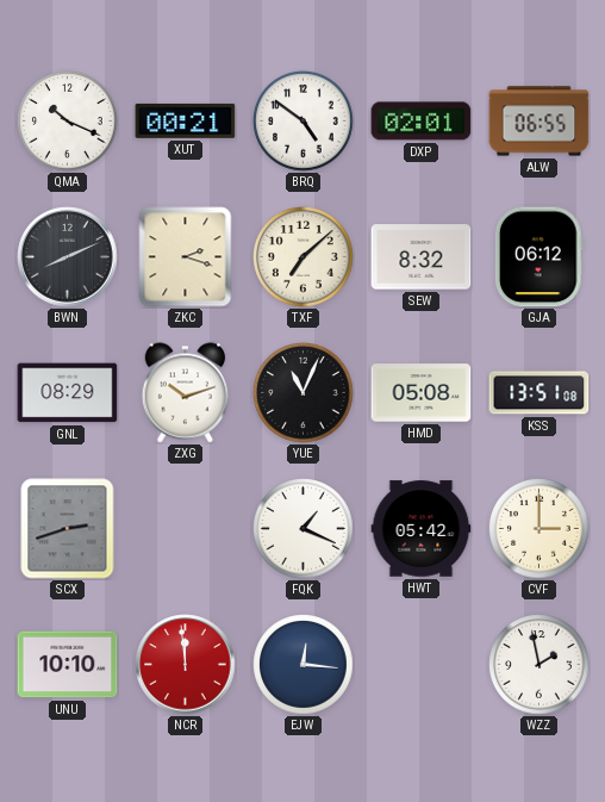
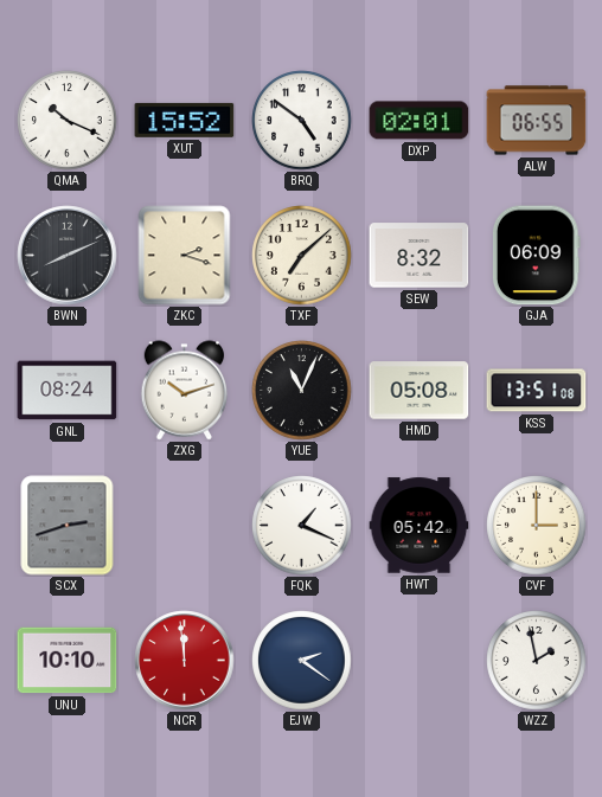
XUT: 00:21 -> 15:52 (185, 120)
GJA: 06:12 -> 06:09 (536, 256)
GNL: 08:29 -> 08:24 (68, 391)
EJW: 12:16 -> 2:21 (302, 661)
